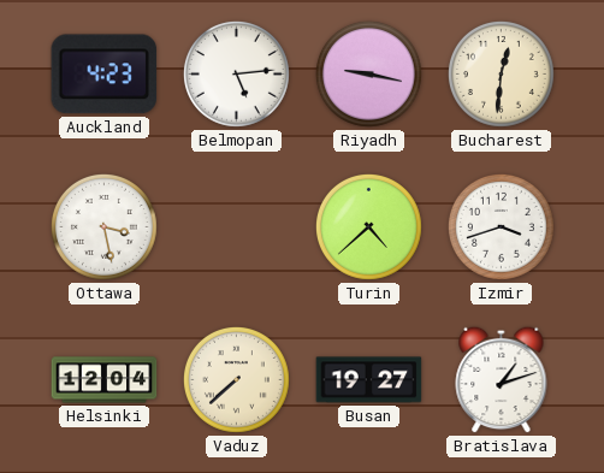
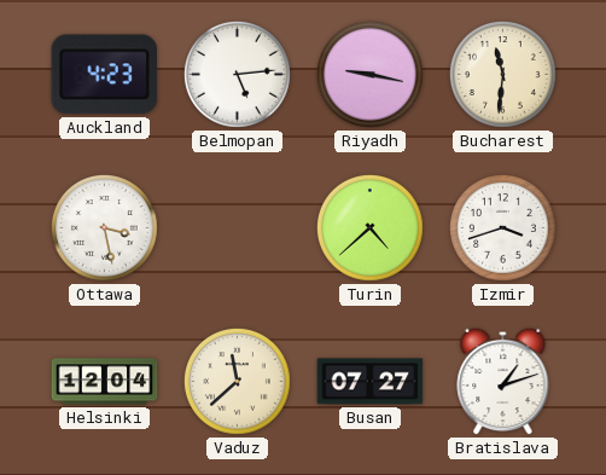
Bucharest: 12:31 -> 11:31 (502, 74)
Vaduz: 7:38 -> 11:38 (237, 381)
Busan: 19:27 -> 07:27 (371, 382)
